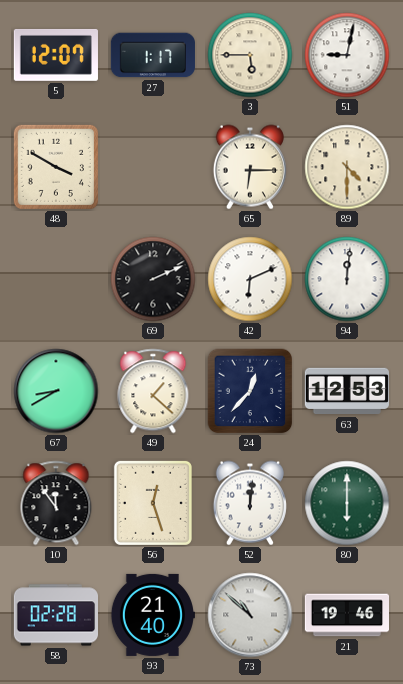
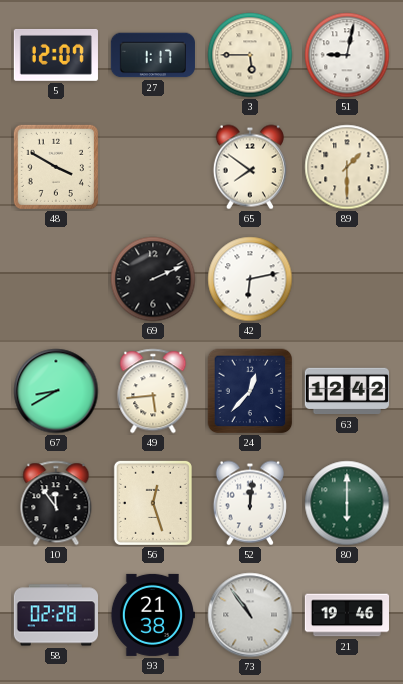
65: 6:15 -> 7:51 (250, 167)
89: 4:30 -> 1:30 (347, 167)
42: 6:11 -> 6:13 (250, 279)
94: 12:01 -> none (347, 279)
49: 1:22 -> 5:44 (153, 391)
63: 12:53 -> 12:42 (347, 391)
93: 21:40 -> 21:38 (152, 615)
73: 10:52 -> 10:54 (250, 615)
